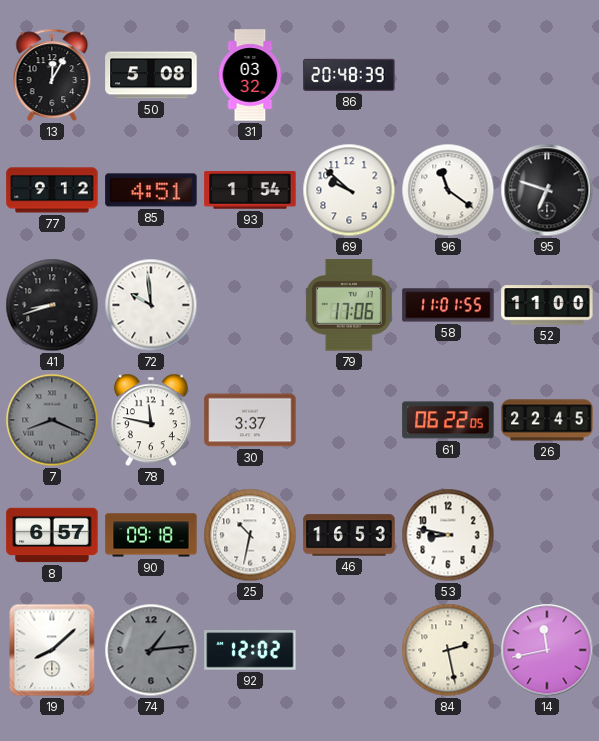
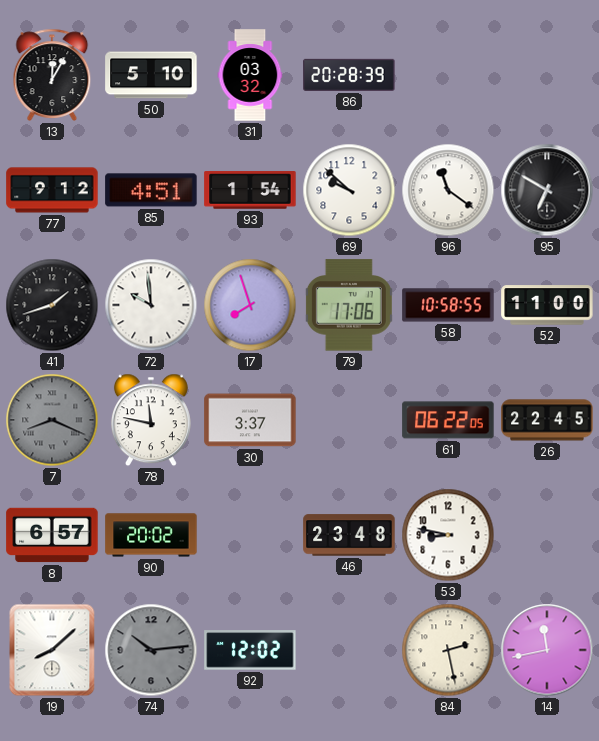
50: 5:08 -> 5:10 (151, 75)
86: 20:48 -> 20:28 (349, 75)
95: 6:48 -> 6:50 (547, 190)
41: 8:42 -> 1:42 (52, 305)
17: none -> 7:57 (250, 305)
58: 11:01 -> 10:58 (448, 305)
90: 09:18 -> 20:02 (151, 535)
25: 10:32 -> none (250, 535)
46: 16:53 -> 23:48 (349, 535)
74: 1:14 -> 10:14 (151, 650)
